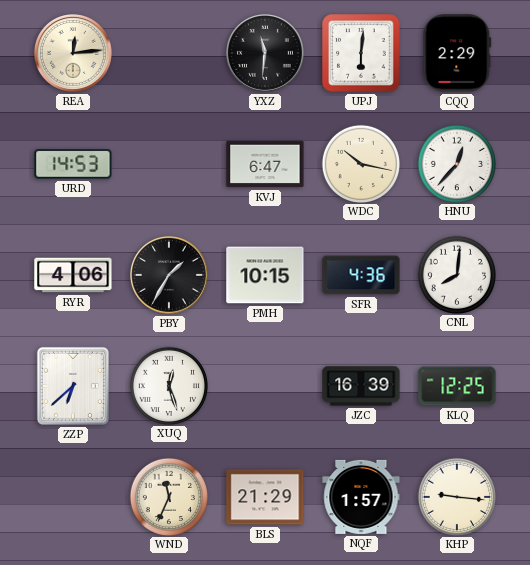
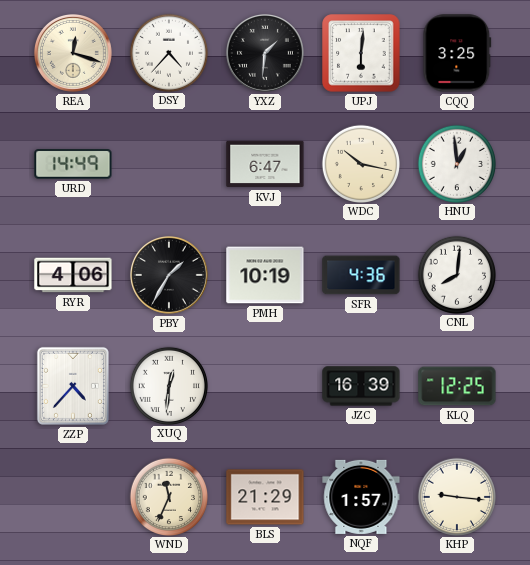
REA: 12:14 -> 12:18 (73, 53)
DSY: none -> 4:37 (168, 52)
YXZ: 11:31 -> 1:31 (265, 53)
CQQ: 2:29 -> 3:25 (457, 53)
URD: 14:53 -> 14:49 (73, 164)
HNU: 12:37 -> 12:59 (456, 163)
PMH: 10:15 -> 10:19 (265, 275)
ZZP: 6:38 -> 4:37 (73, 386)
XUQ: 12:27 -> 12:31 (168, 385)
